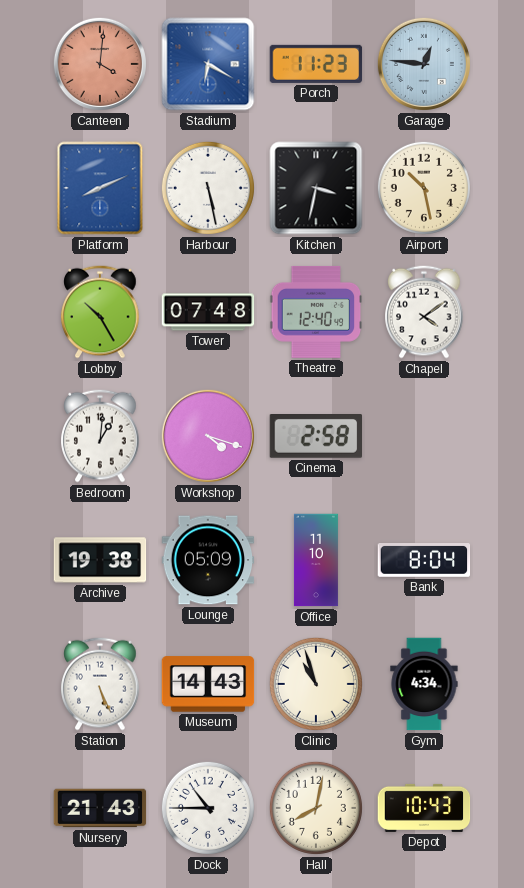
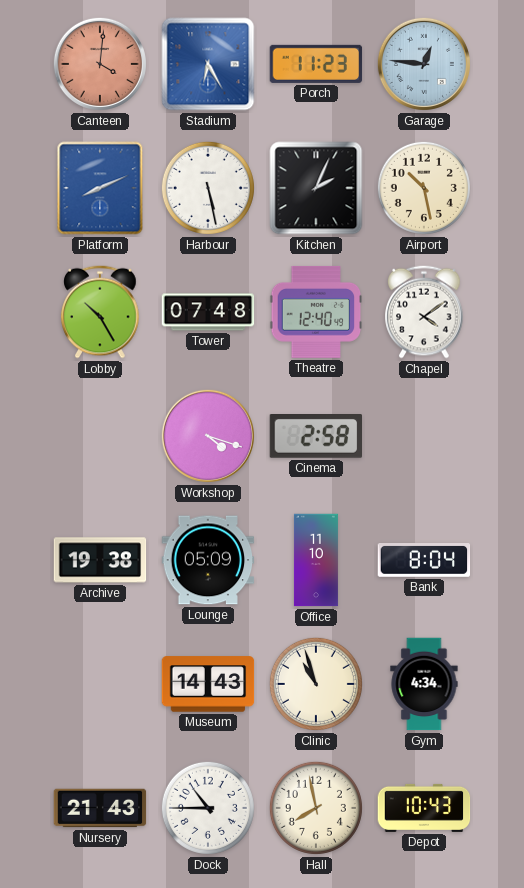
Stadium: 6:20 -> 6:25 (208, 64)
Kitchen: 3:32 -> 2:04 (316, 188)
Bedroom: 1:01 -> none (100, 436)
Station: 5:26 -> none (100, 684)
Hall: 8:02 -> 7:58 (316, 808)
